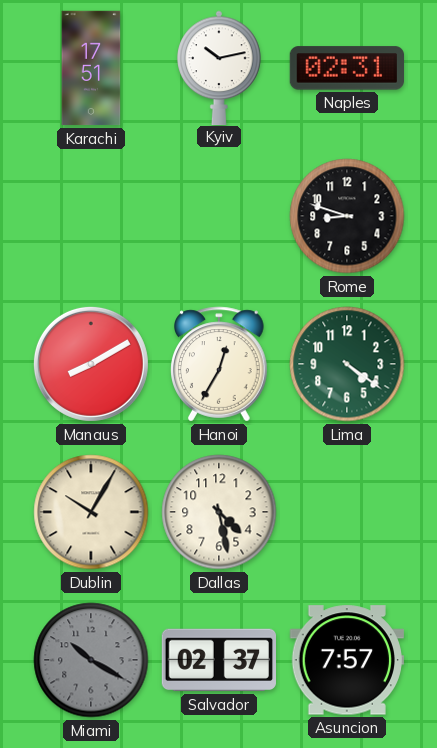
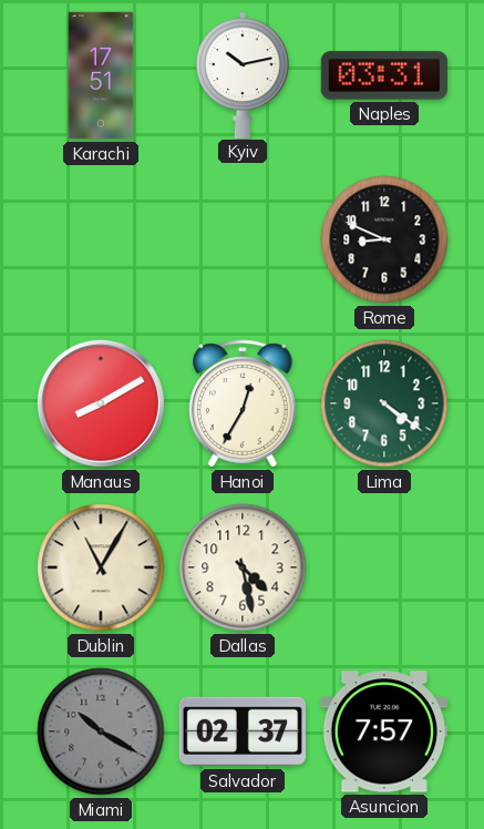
Naples: 02:31 -> 03:31 (383, 75)
Rome: 8:48 -> 8:49 (384, 239)
Dublin: 10:05 -> 11:05 (101, 567)
